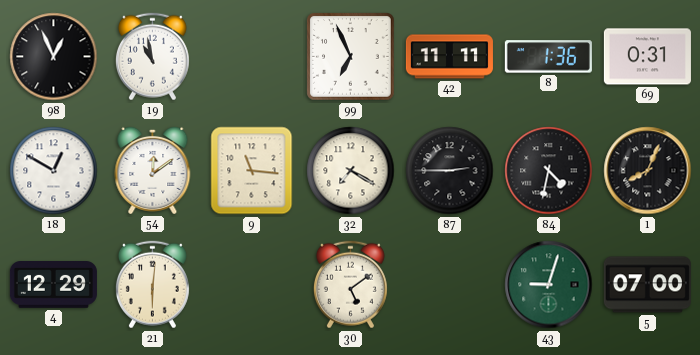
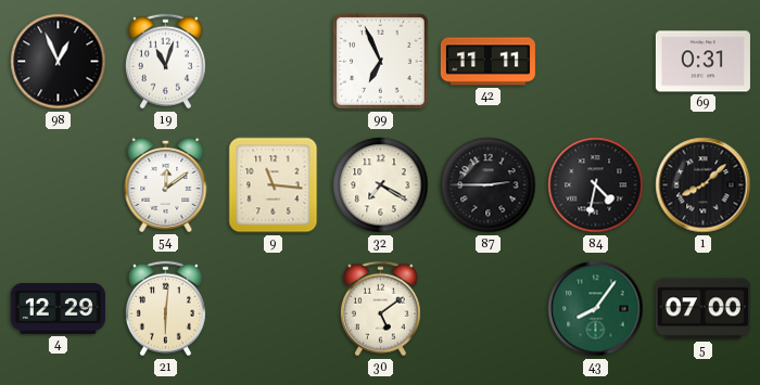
19: 10:58 -> 11:03 (165, 62)
8: 1:36 -> none (548, 57)
18: 12:50 -> none (54, 171)
1: 8:04 -> 8:08 (704, 185)
43: 9:03 -> 8:06 (596, 309)
